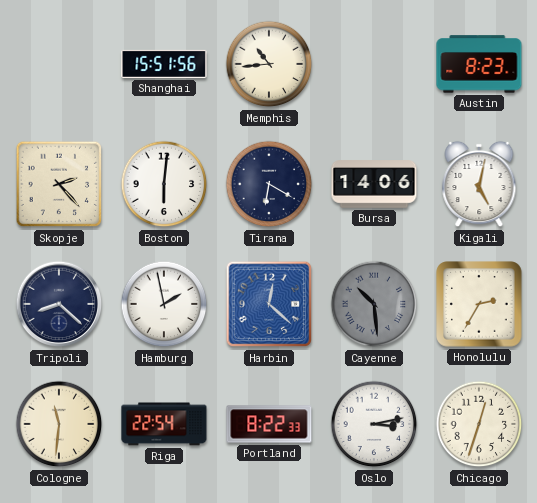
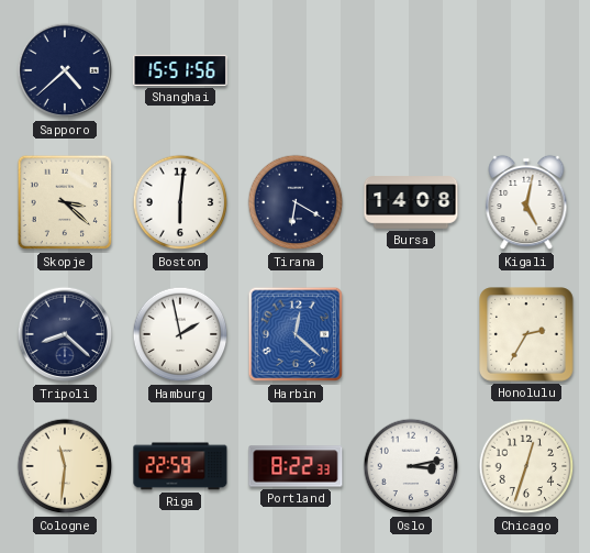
Sapporo: none -> 4:38 (65, 70)
Memphis: 10:44 -> none (269, 64)
Austin: 8:23 -> none (479, 64)
Skopje: 2:23 -> 3:22 (65, 202)
Bursa: 14:06 -> 14:08 (411, 202)
Cayenne: 10:29 -> none (374, 304)
Riga: 22:54 -> 22:59 (180, 466)
